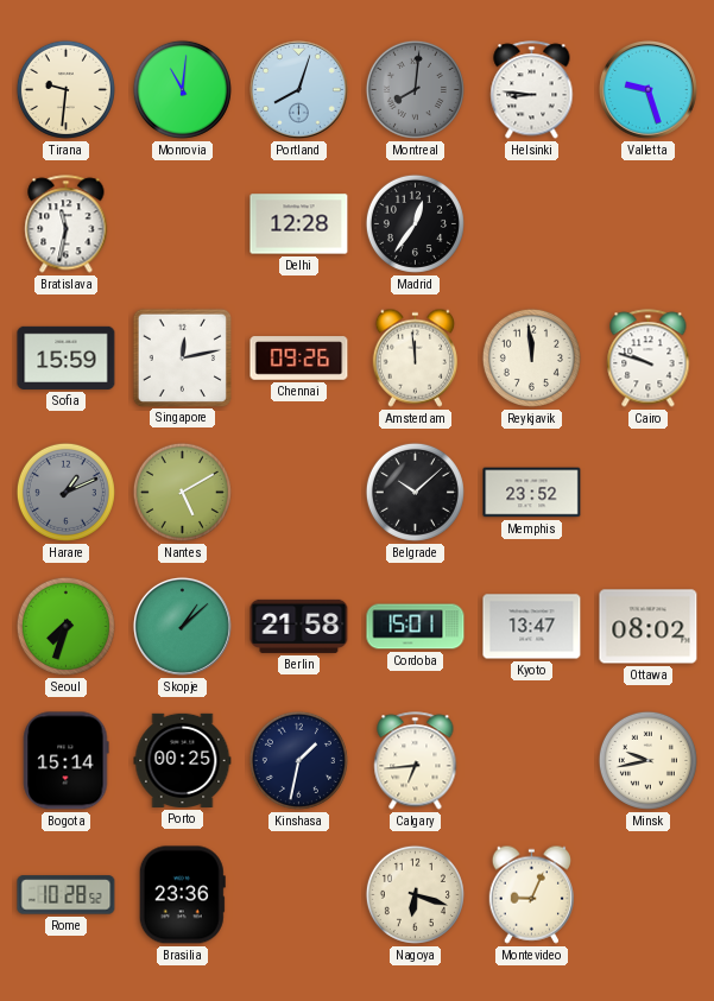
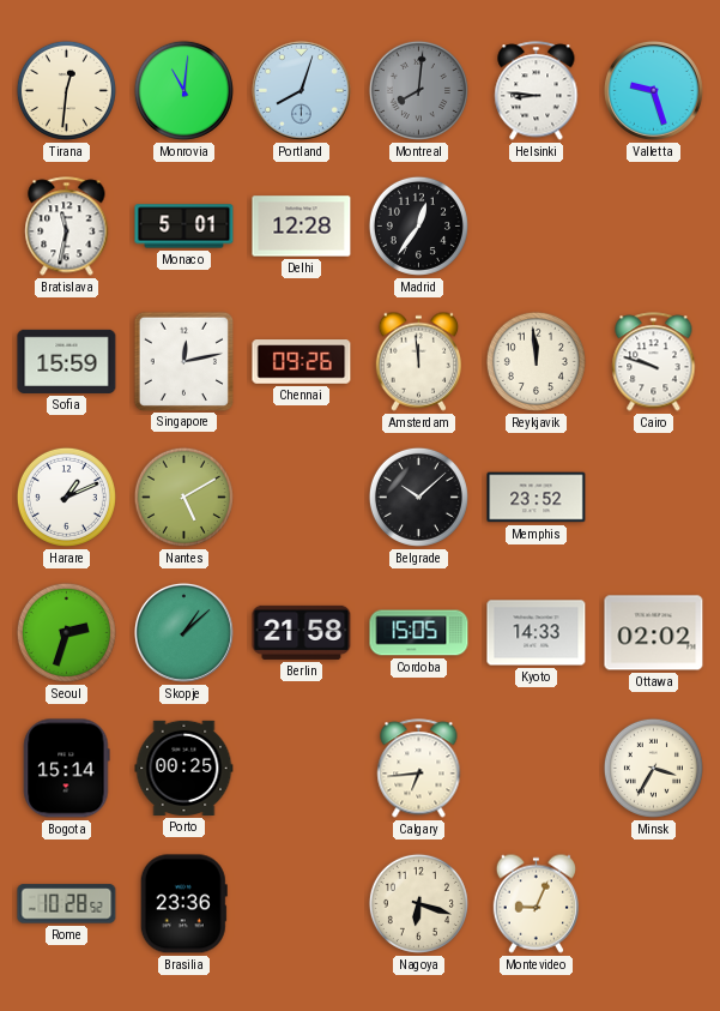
Tirana: 9:31 -> 12:31 (66, 90)
Monaco: none -> 5:01 (184, 227)
Harare dial: grey -> white (66, 497)
Seoul: 7:33 -> 2:33 (66, 632)
Cordoba: 15:01 -> 15:05 (419, 633)
Kyoto: 13:47 -> 14:33 (537, 633)
Ottawa: 08:02 -> 02:02 (654, 633)
Kinshasa: 1:32 -> none (298, 760)
Minsk: 9:43 -> 3:35 (653, 768)
